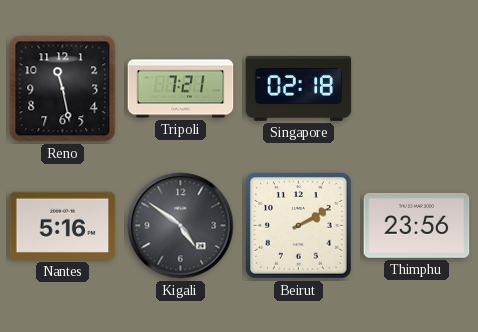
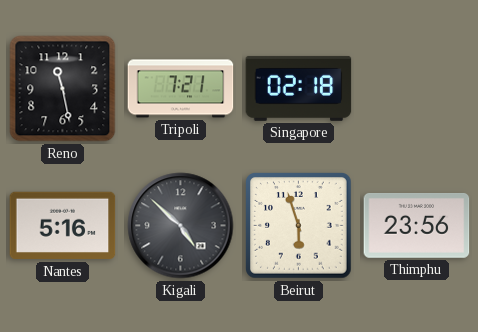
Kigali: 4:51 -> 4:52 (181, 226)
Beirut: 2:10 -> 5:57 (299, 226)
